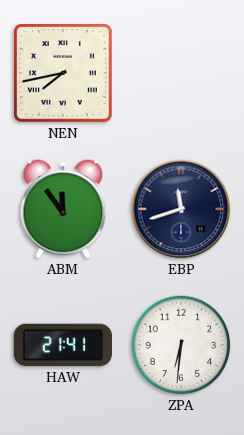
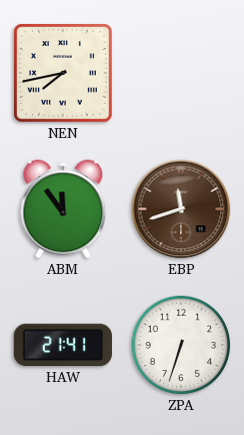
EBP dial: navy -> brown (181, 209)
ZPA: 6:31 -> 6:33 (181, 345)
